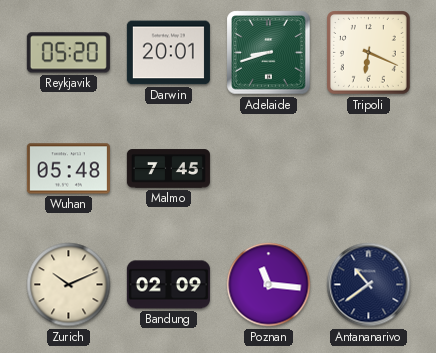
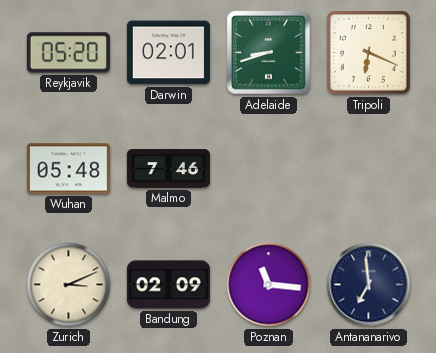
Darwin: 20:01 -> 02:01 (168, 53)
Malmo: 7:45 -> 7:46 (168, 169)
Zurich: 10:11 -> 3:11 (69, 285)
Antananarivo: 10:39 -> 6:59 (369, 285)
